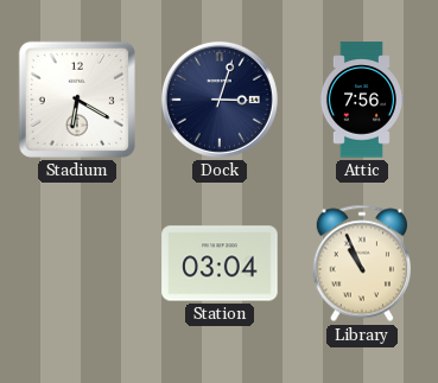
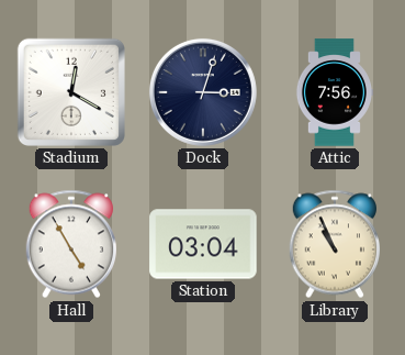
Stadium: 6:20 -> 12:20 (71, 92)
Hall: none -> 4:55 (70, 244)
